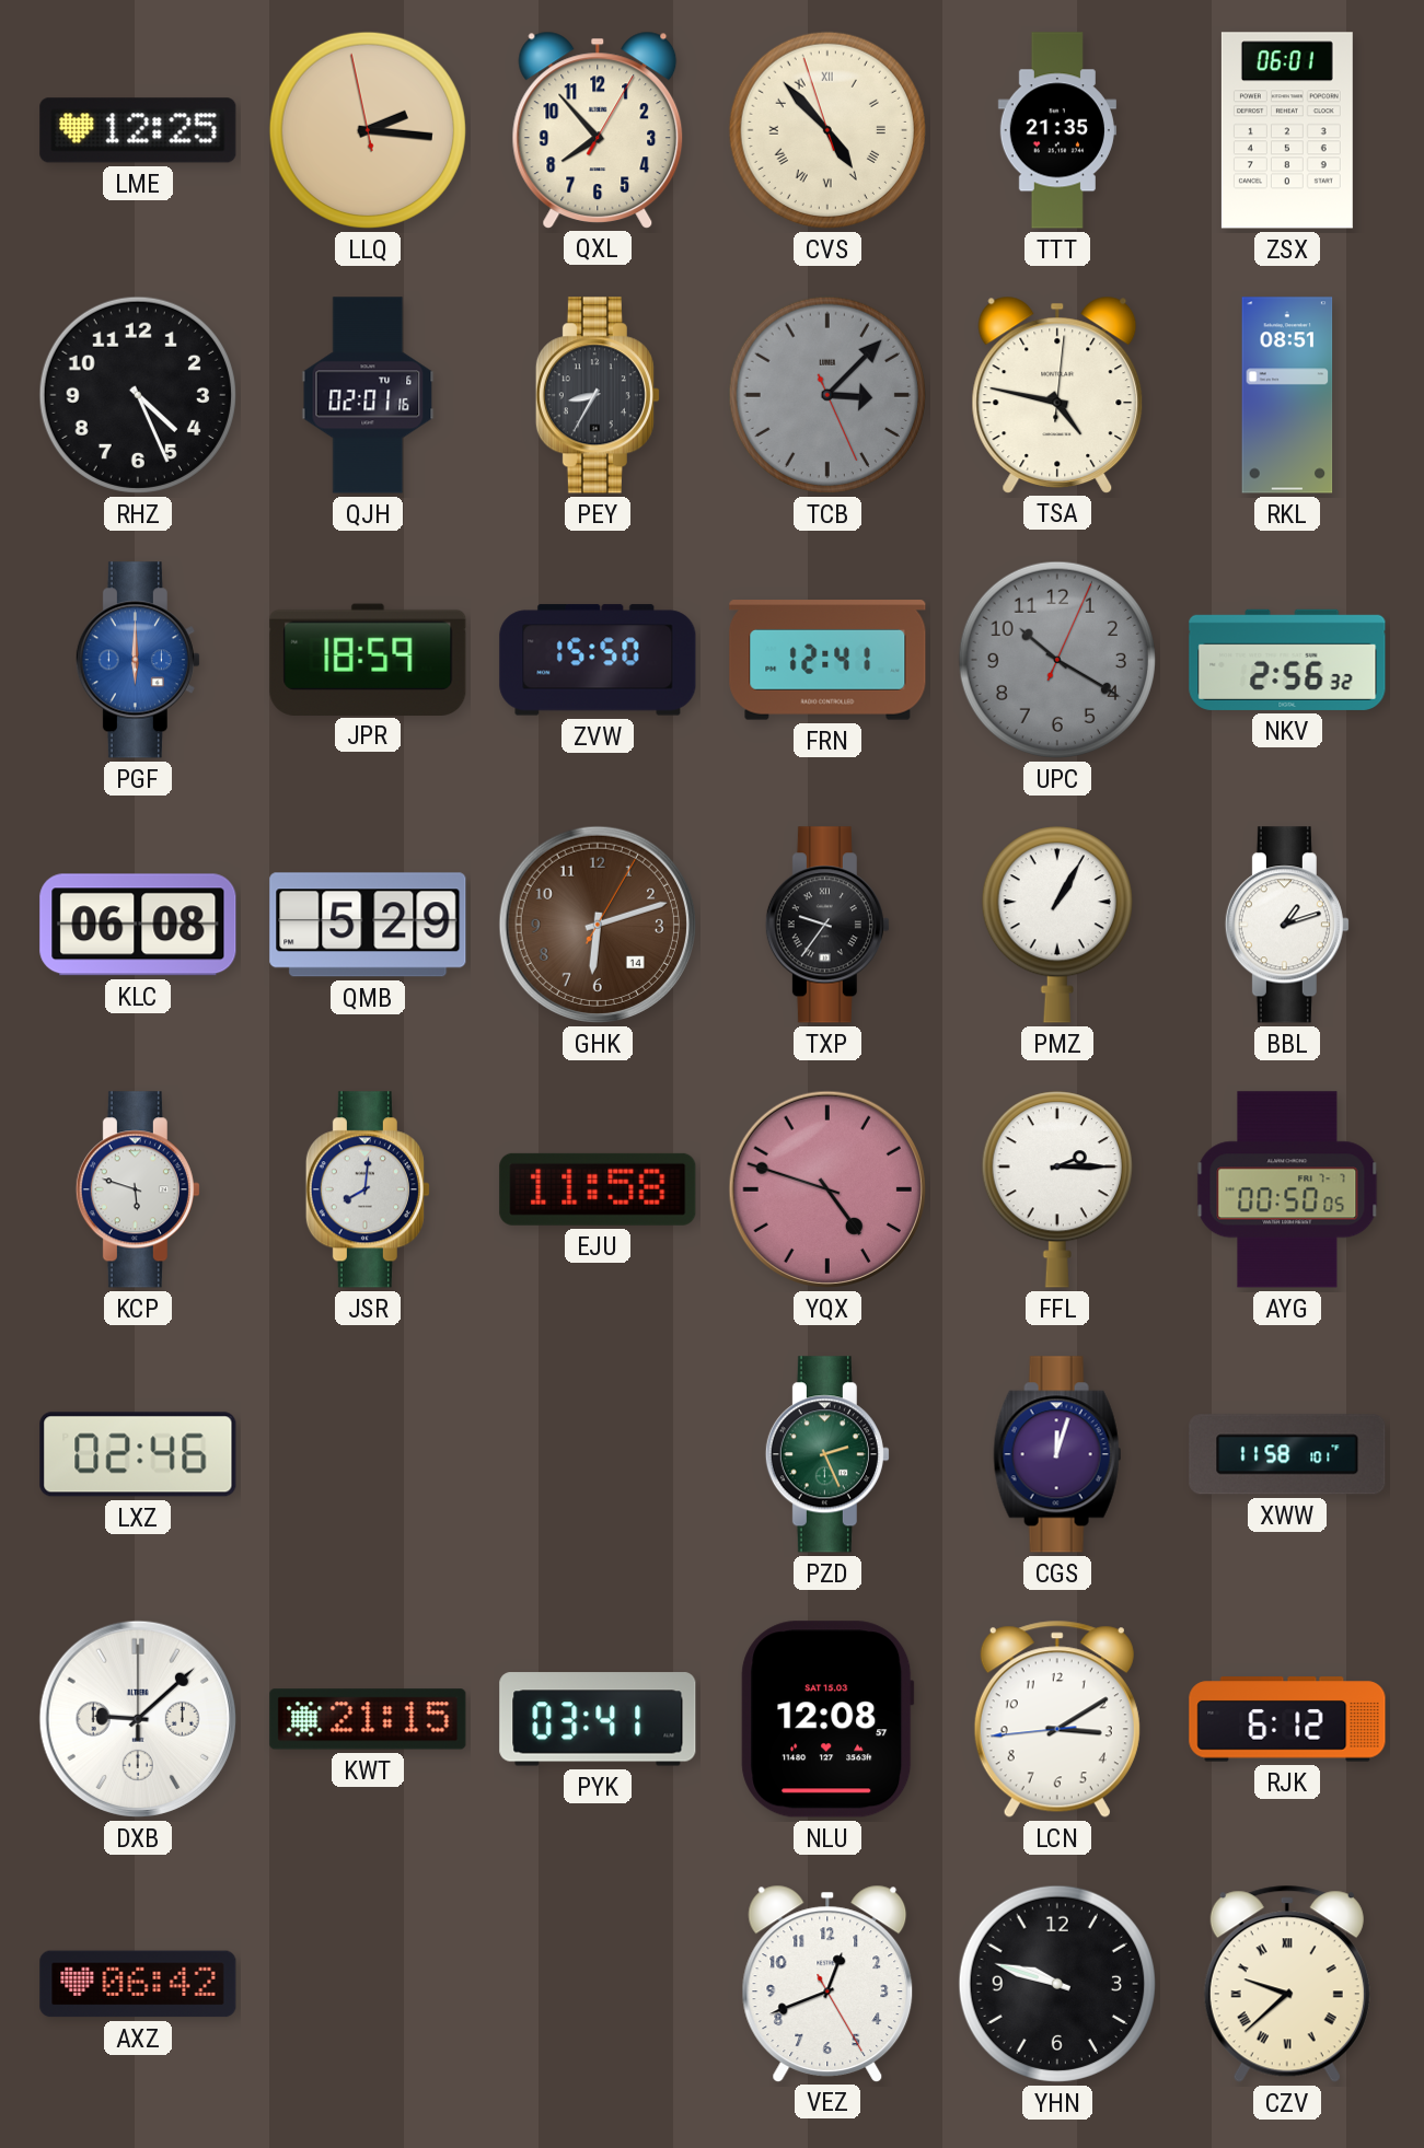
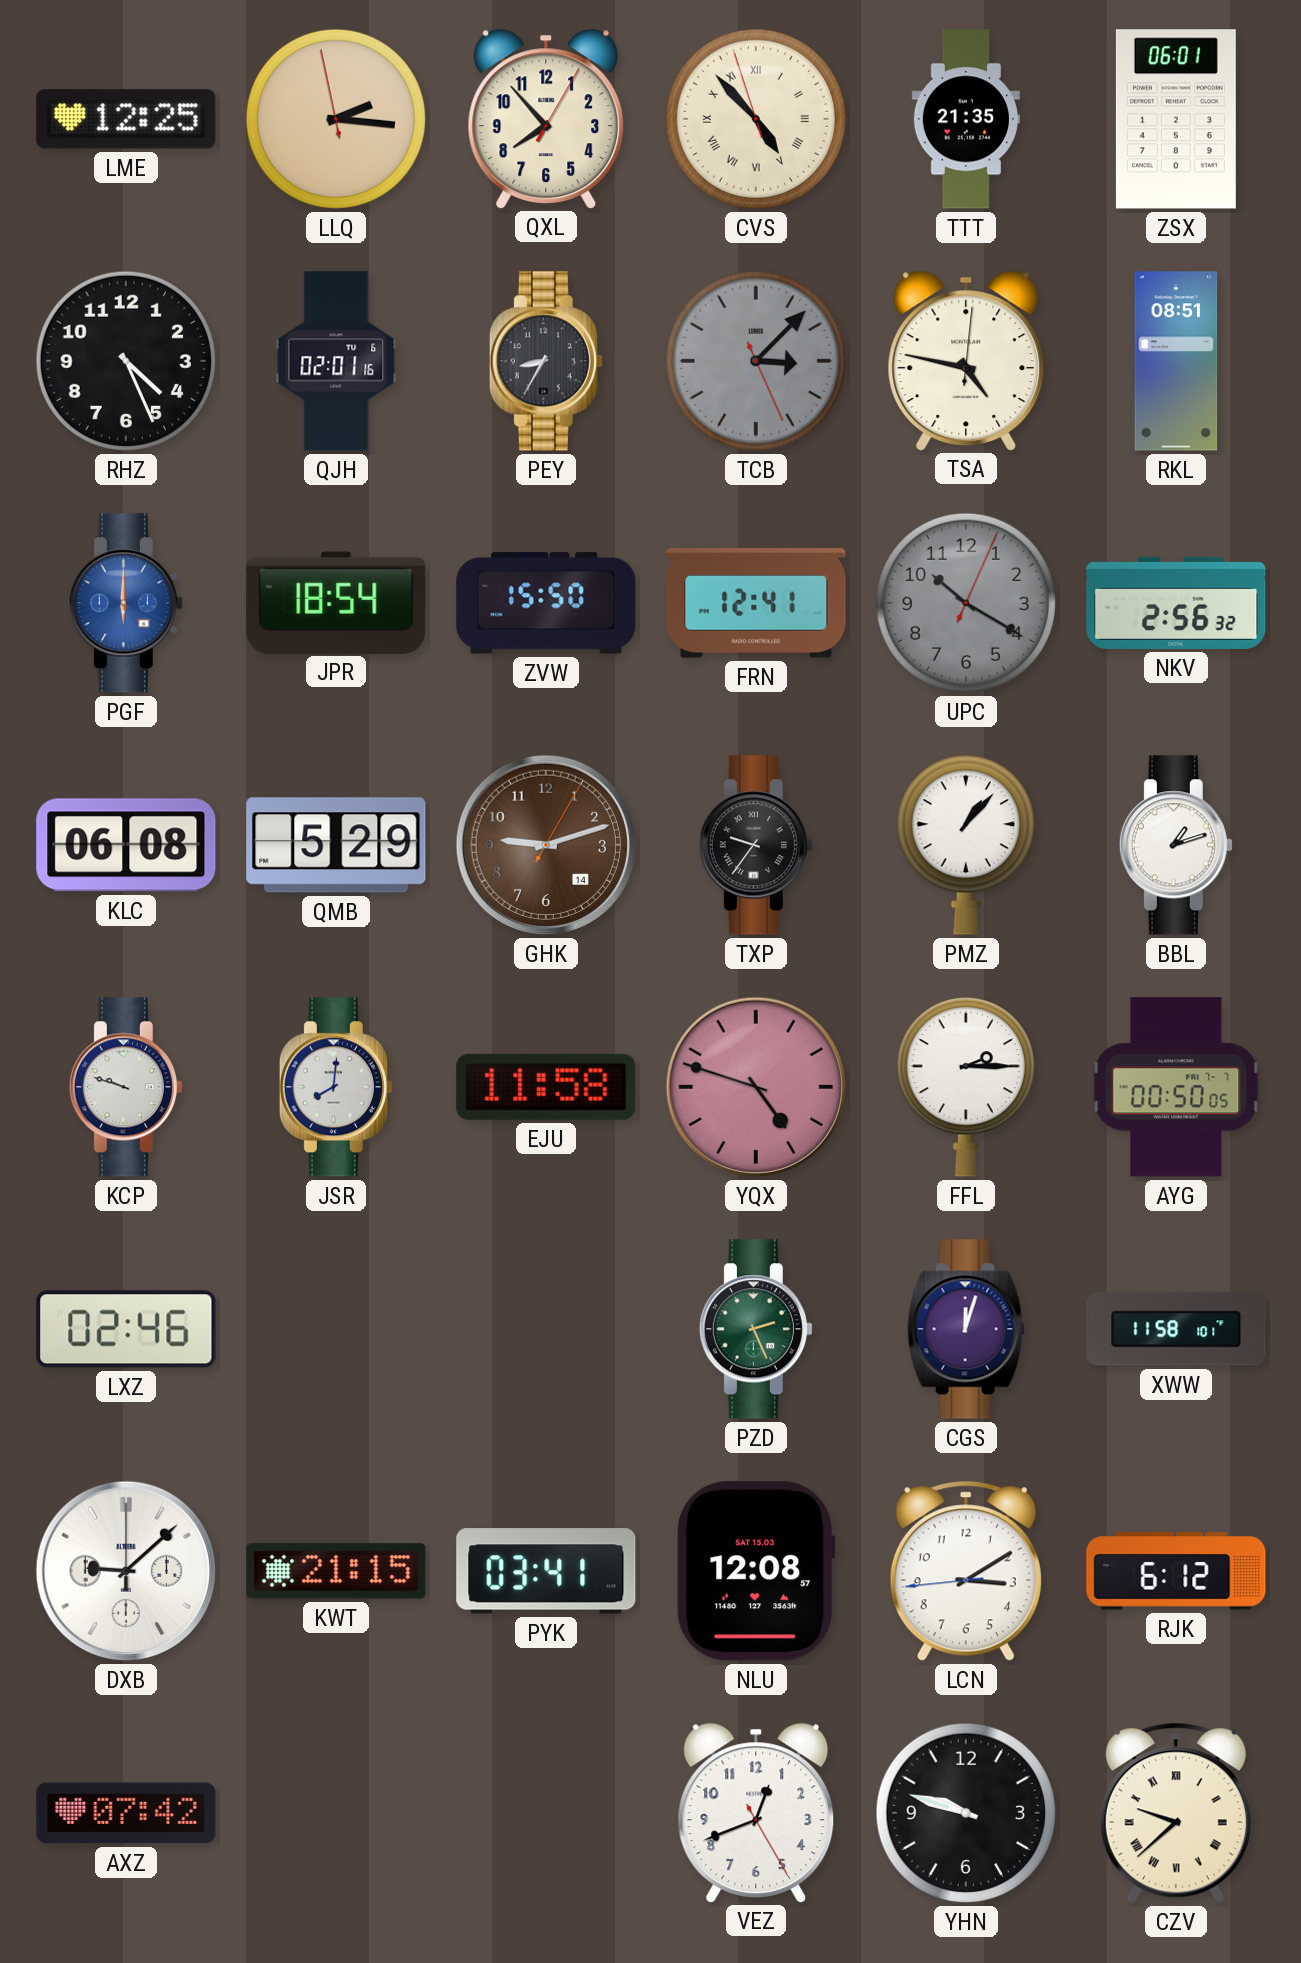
JPR: 18:59 -> 18:54 (336, 602)
GHK: 6:12 -> 9:12 (546, 845)
PMZ: 1:05 -> 1:07 (966, 845)
KCP: 5:48 -> 9:48 (126, 1087)
AXZ: 06:42 -> 07:42 (126, 1813)
